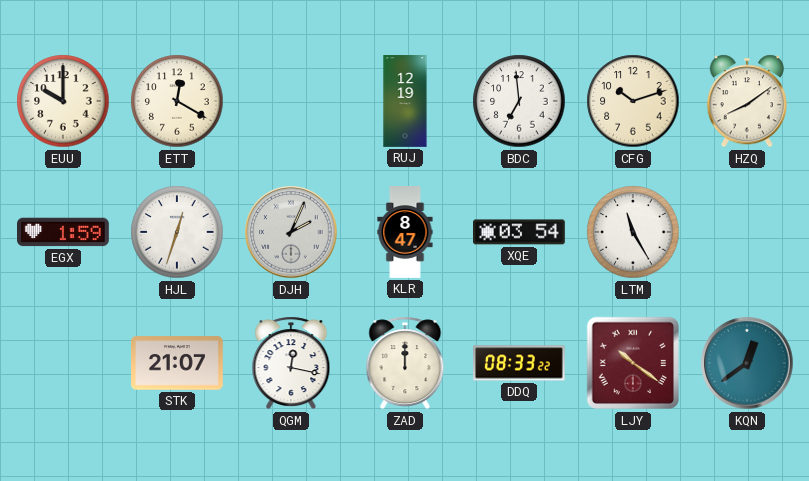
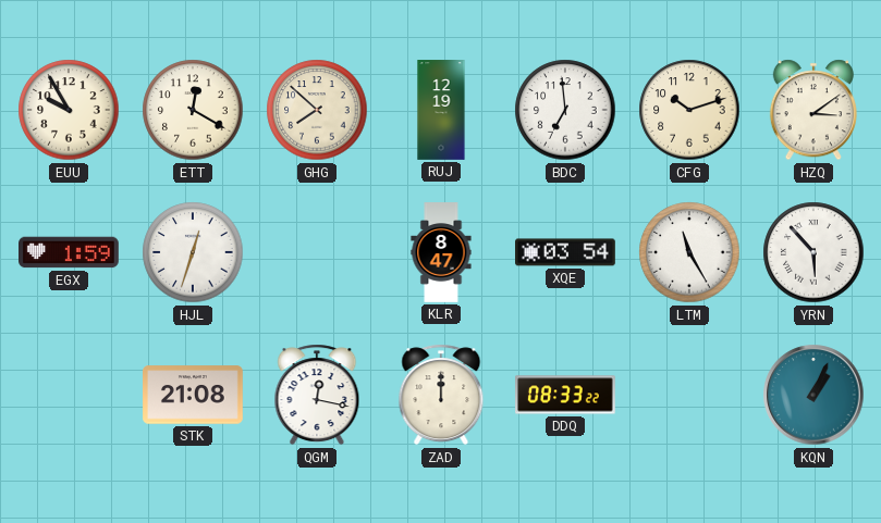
EUU: 10:00 -> 9:55 (69, 110)
GHG: none -> 7:52 (317, 110)
HZQ: 8:09 -> 3:09 (813, 110)
DJH: 2:04 -> none (291, 232)
YRN: none -> 5:53 (813, 252)
STK: 21:07 -> 21:08 (194, 395)
LJY: 10:21 -> none (633, 363)
KQN: 12:39 -> 1:04 (813, 395)
